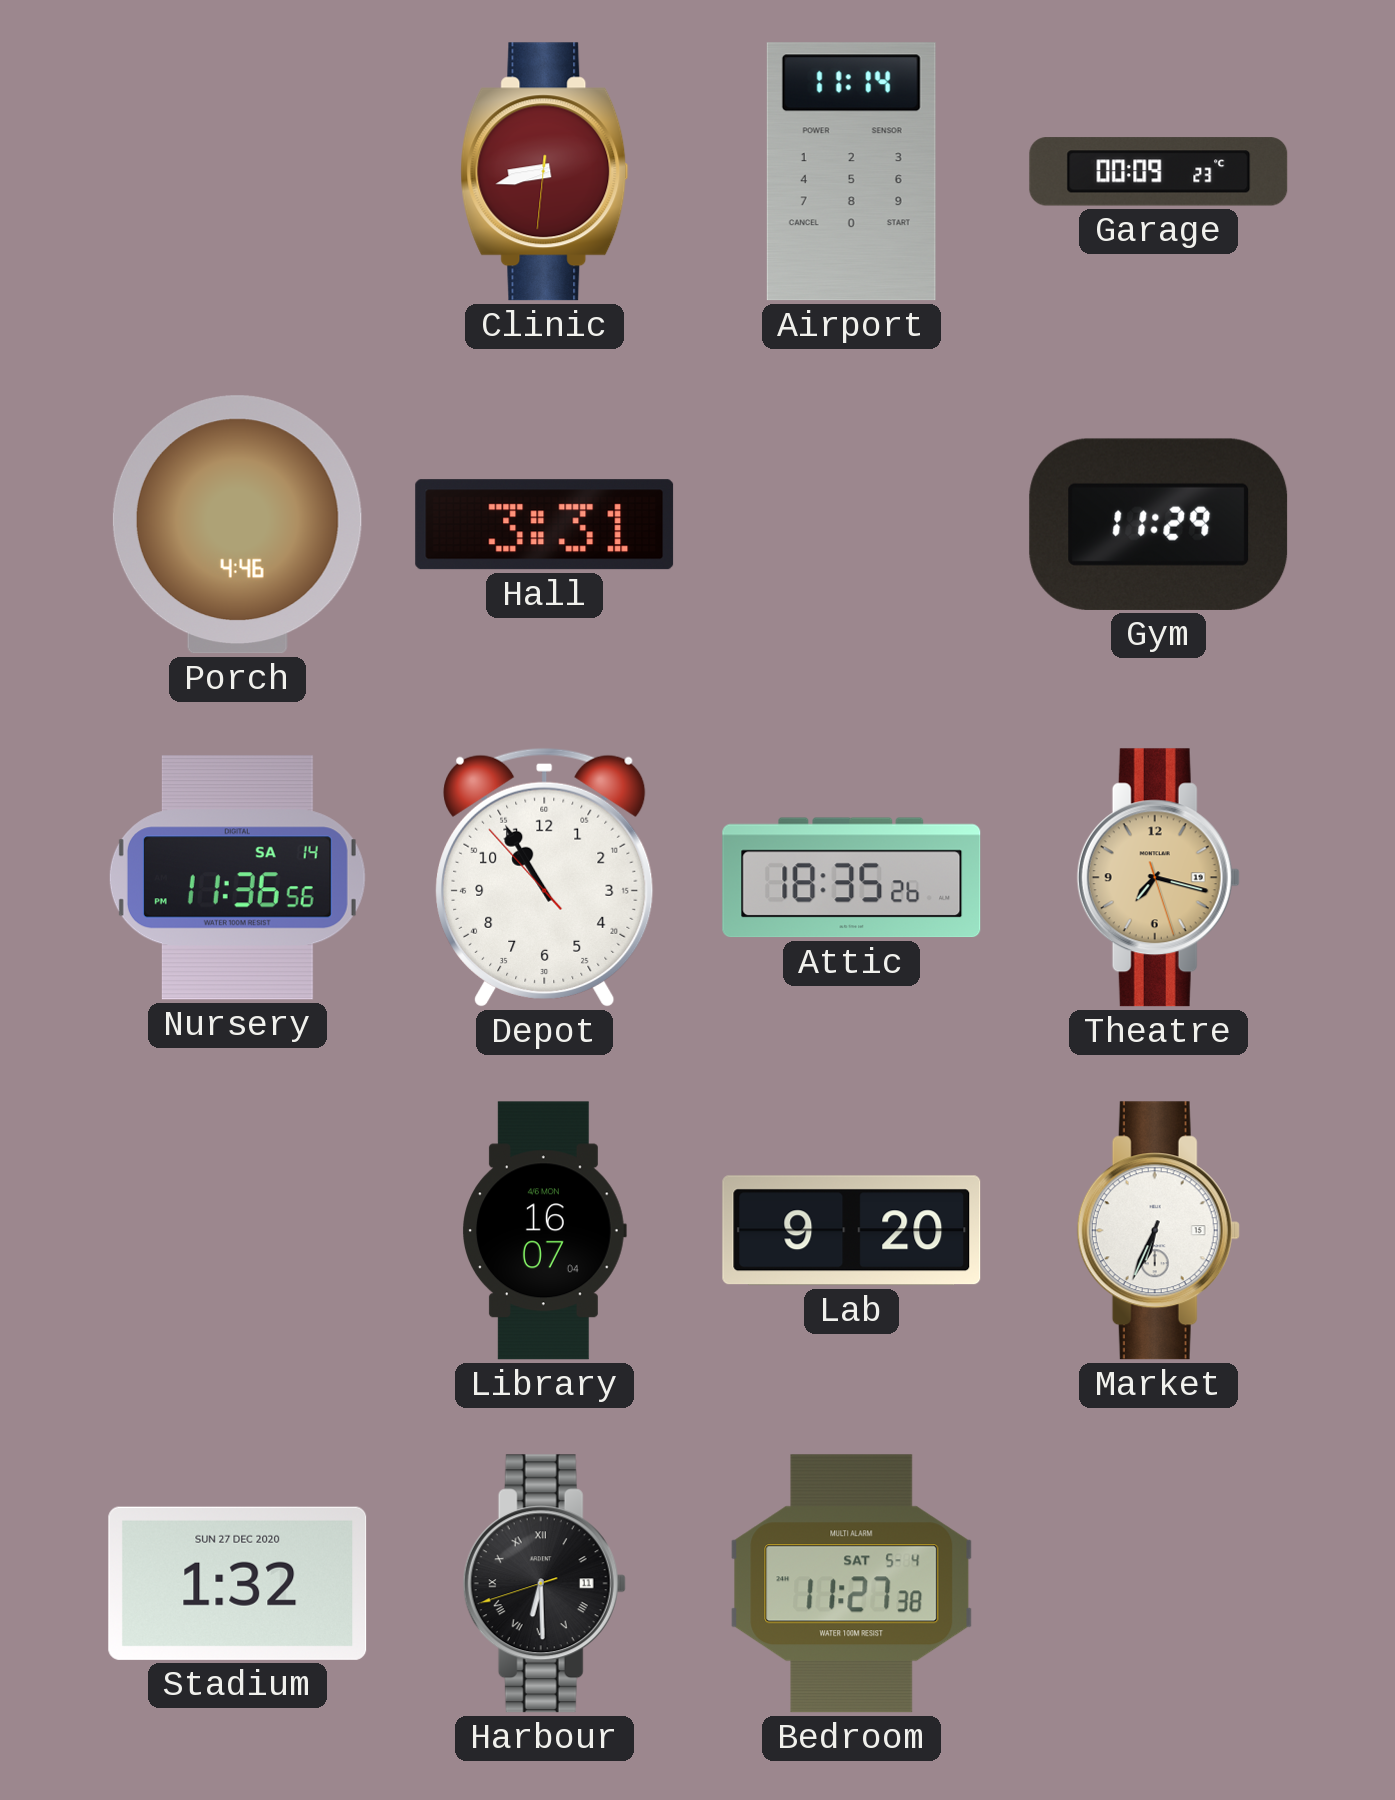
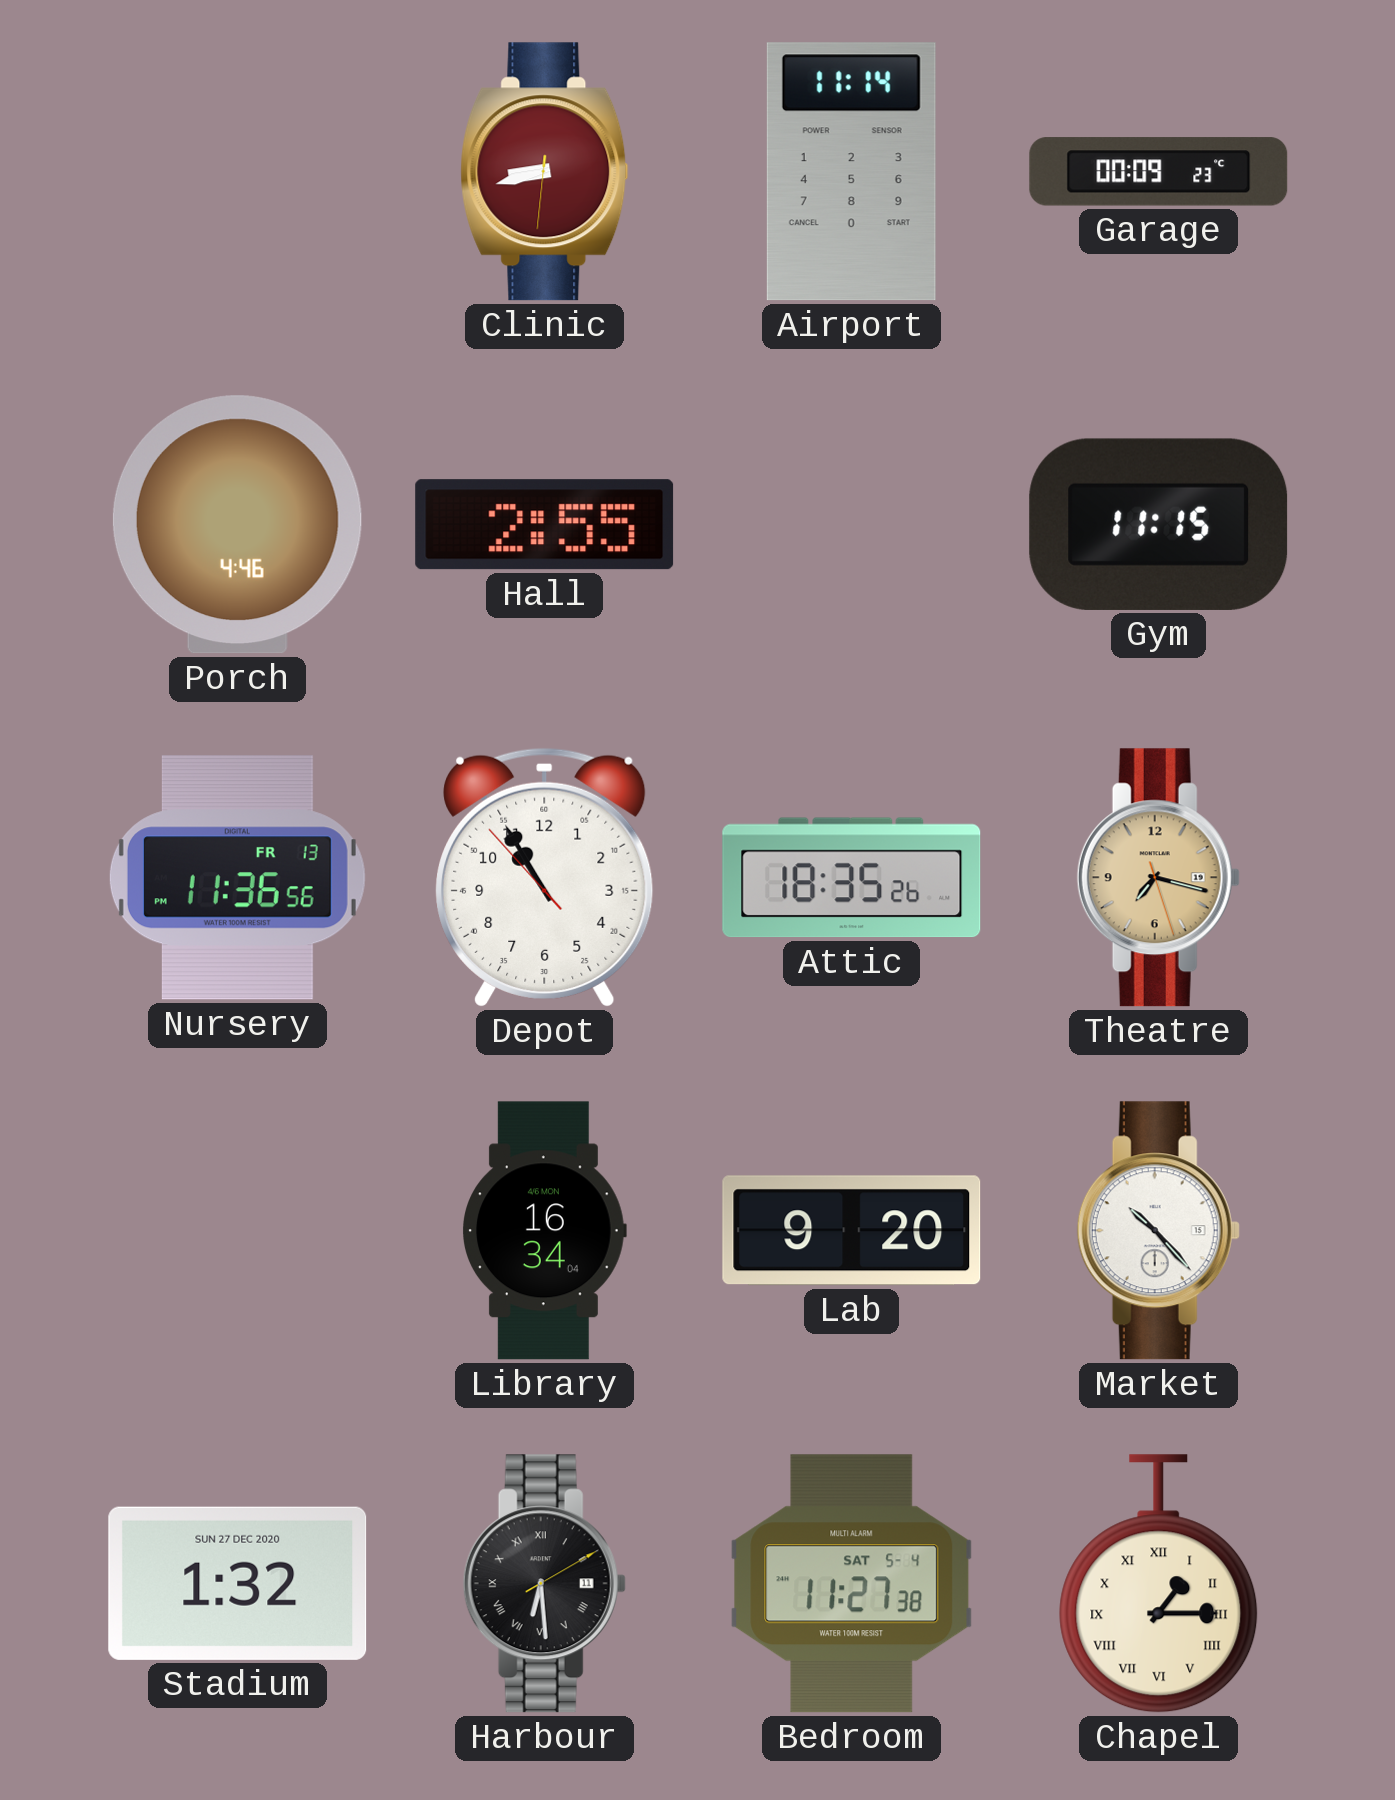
Hall: 3:31 -> 2:55 (545, 525)
Gym: 11:29 -> 11:15 (1159, 524)
Nursery date: SA 14 -> FR 13 (237, 878)
Library: 16:07 -> 16:34 (545, 1231)
Market: 6:34 -> 10:23 (1158, 1231)
Harbour: 6:29:42 -> 6:29:10 (544, 1584)
Chapel: none -> 1:15 (1159, 1584)
